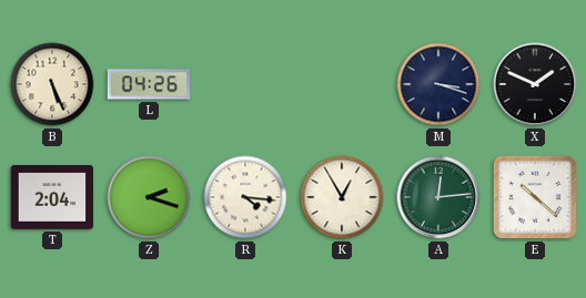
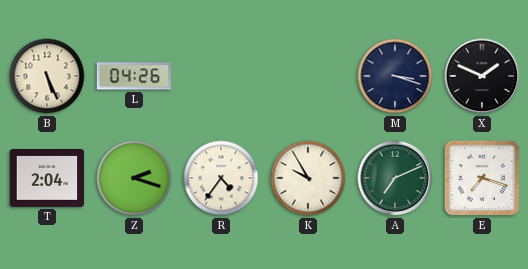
R: 4:16 -> 4:36 (221, 178)
K: 12:55 -> 9:55 (308, 178)
A: 12:14 -> 7:11 (395, 178)
E: 10:22 -> 7:18 (482, 178)
